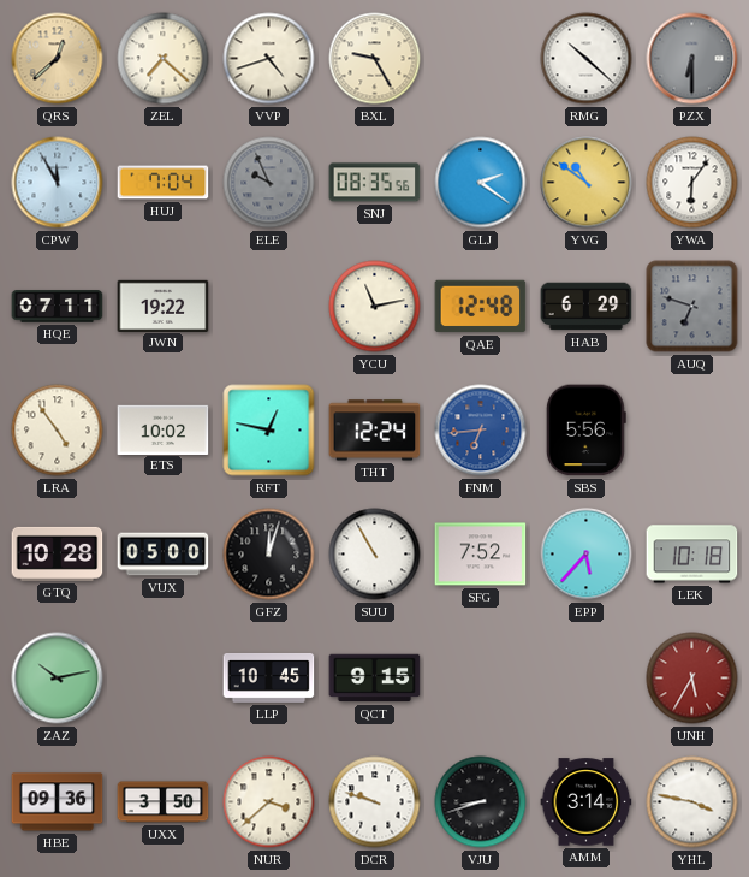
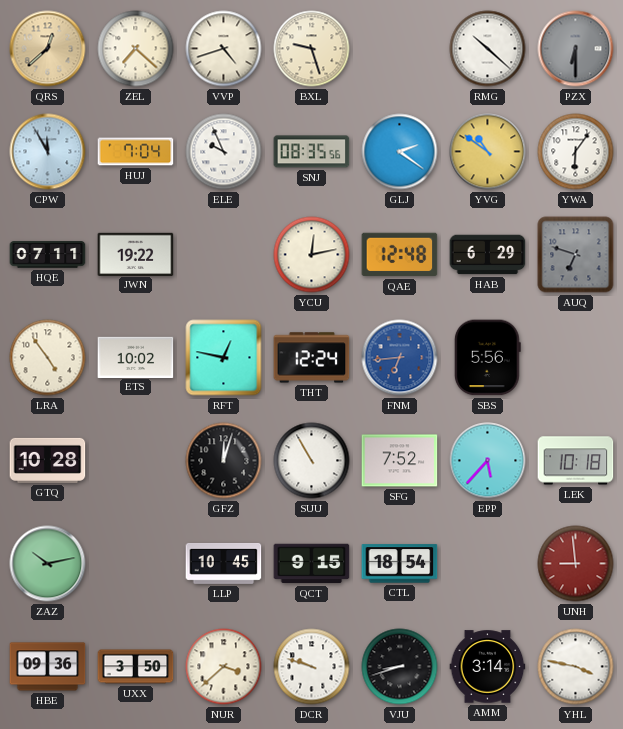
BXL: 9:25 -> 9:27 (312, 49)
ELE dial: grey -> white (224, 152)
YCU: 11:13 -> 12:13 (312, 255)
VUX: 05:00 -> none (164, 555)
CTL: none -> 18:54 (400, 564)
UNH: 5:35 -> 8:59 (576, 564)
